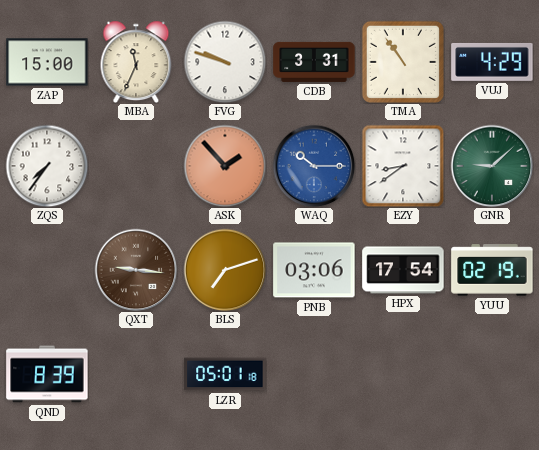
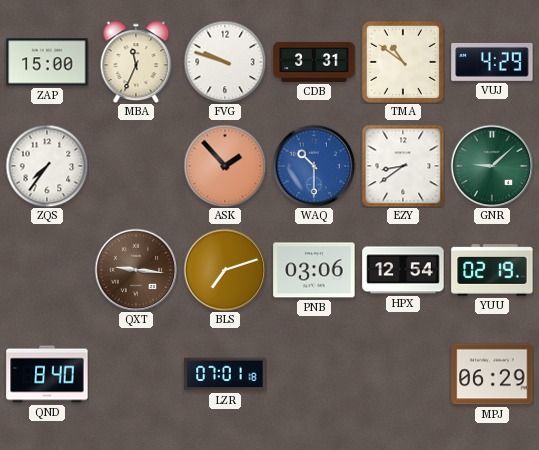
TMA: 10:54 -> 10:51 (403, 62)
WAQ: 10:15 -> 10:30 (314, 166)
HPX: 17:54 -> 12:54 (403, 270)
QND: 8:39 -> 8:40 (47, 374)
LZR: 05:01 -> 07:01 (225, 374)
MPJ: none -> 06:29 (492, 374)
